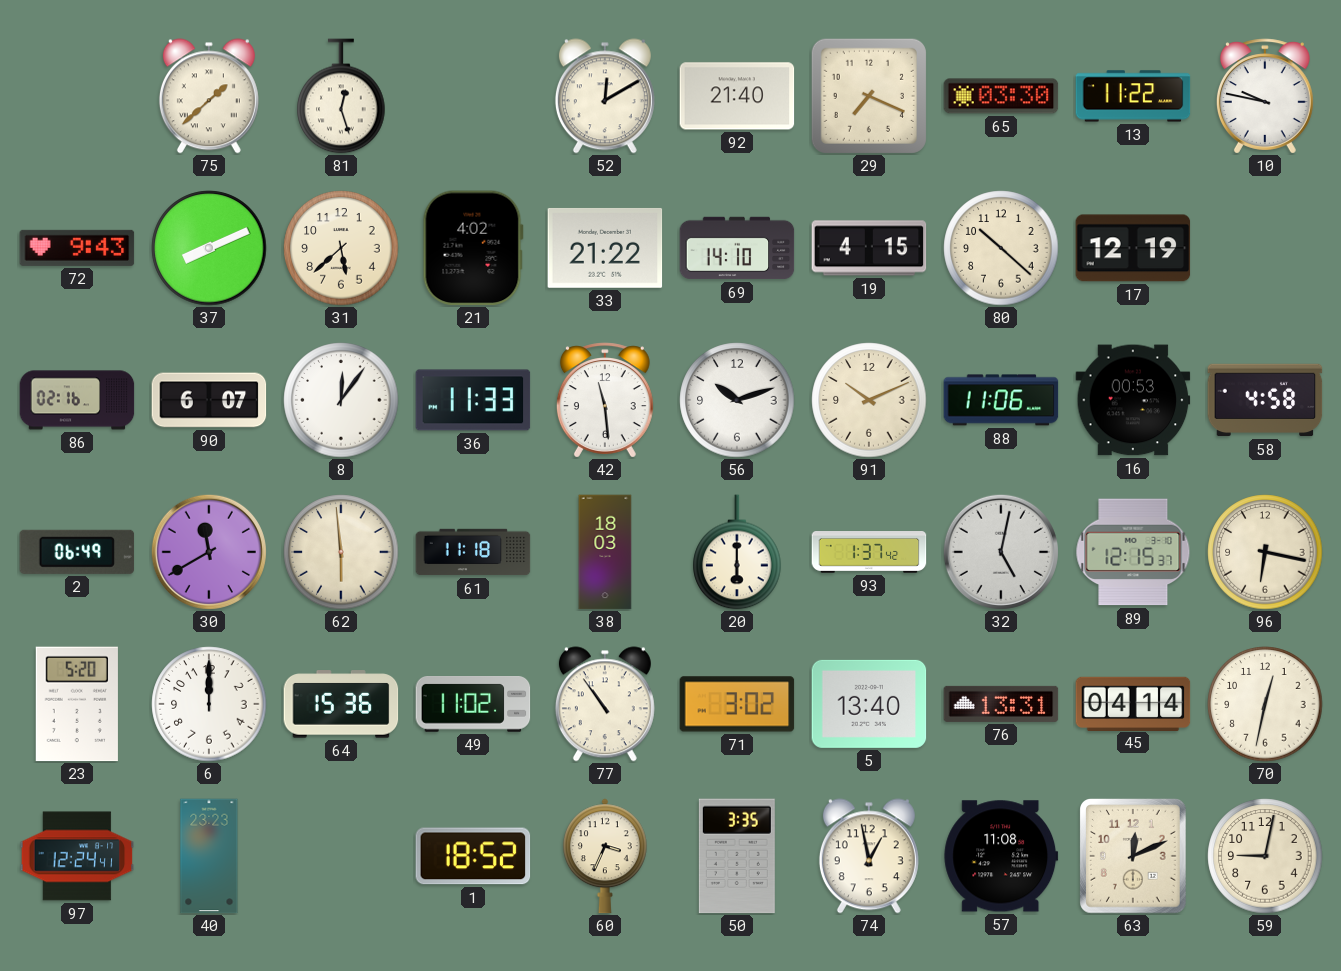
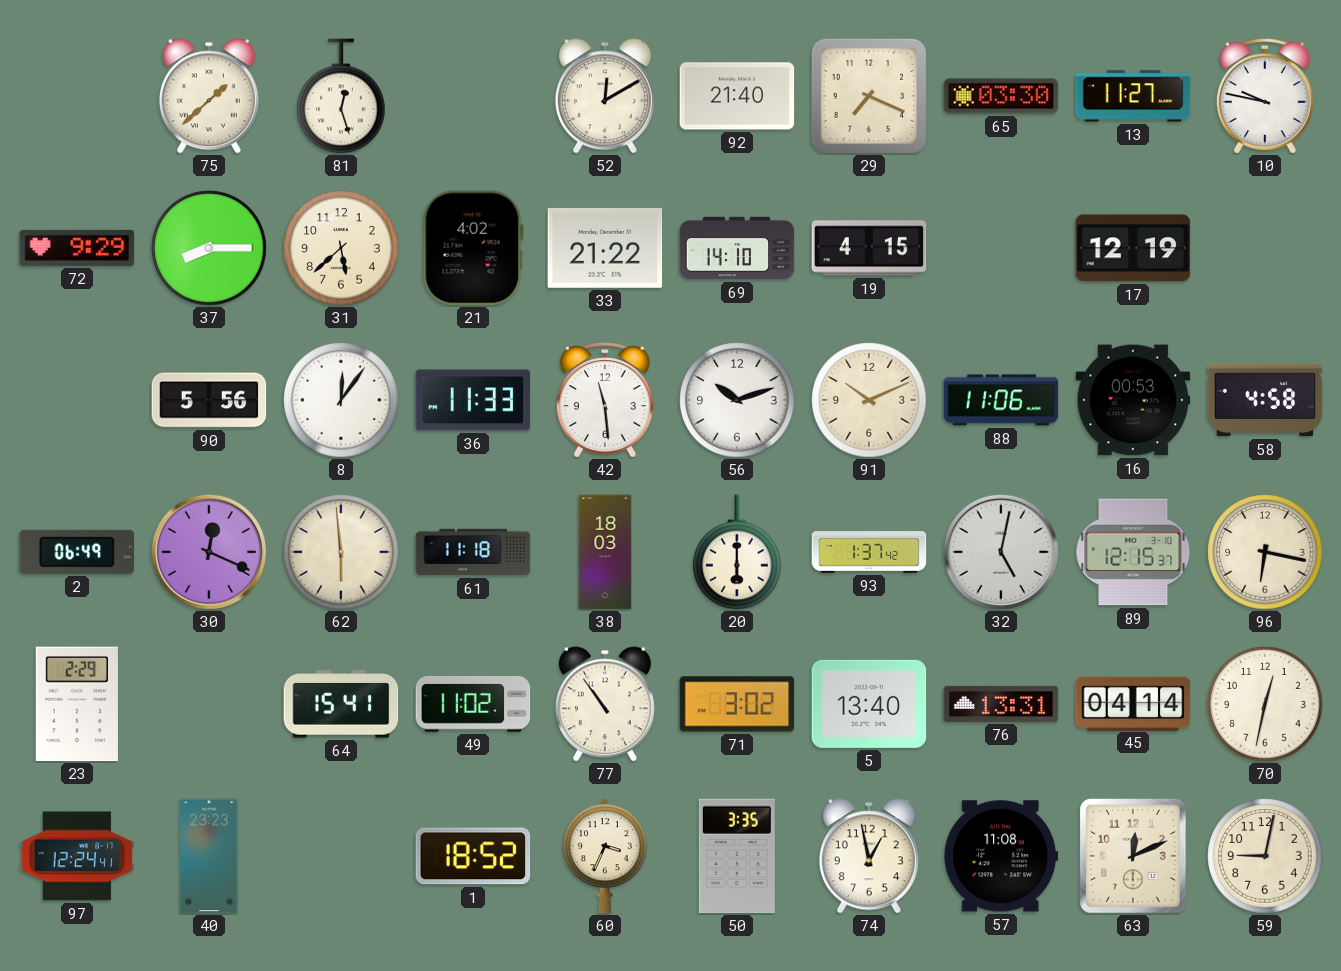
13: 11:22 -> 11:27 (1133, 96)
72: 9:43 -> 9:29 (77, 248)
37: 8:11 -> 8:15 (209, 248)
80: 10:22 -> none (1001, 248)
86: 02:16 -> none (77, 400)
90: 6:07 -> 5:56 (209, 400)
30: 11:40 -> 12:19 (209, 552)
23: 5:20 -> 2:29 (77, 704)
6: 12:00 -> none (209, 704)
64: 15:36 -> 15:41 (341, 704)
